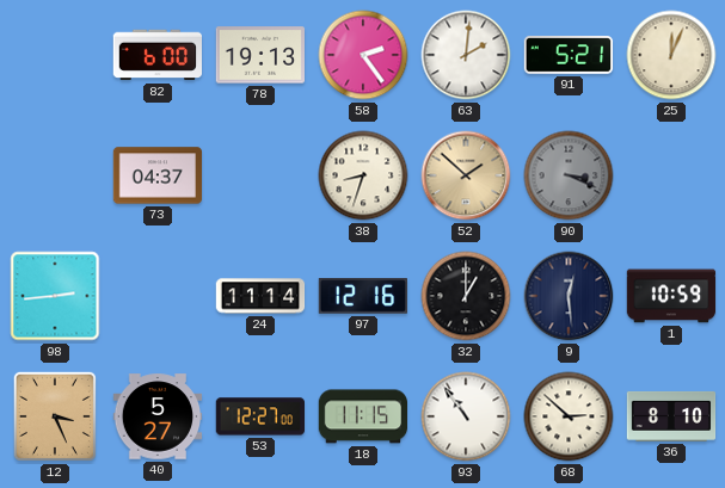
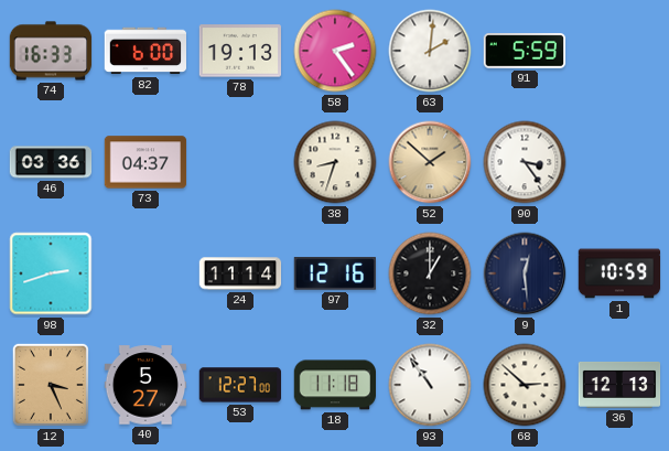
74: none -> 16:33 (51, 51)
91: 5:21 -> 5:59 (525, 51)
25: 12:04 -> none (671, 55)
46: none -> 03:36 (51, 162)
90: 3:19 -> 3:24 (525, 162)
90 dial: grey -> white (525, 162)
98: 2:44 -> 2:42 (51, 273)
18: 11:15 -> 11:18 (334, 385)
36: 8:10 -> 12:13 (619, 385)
